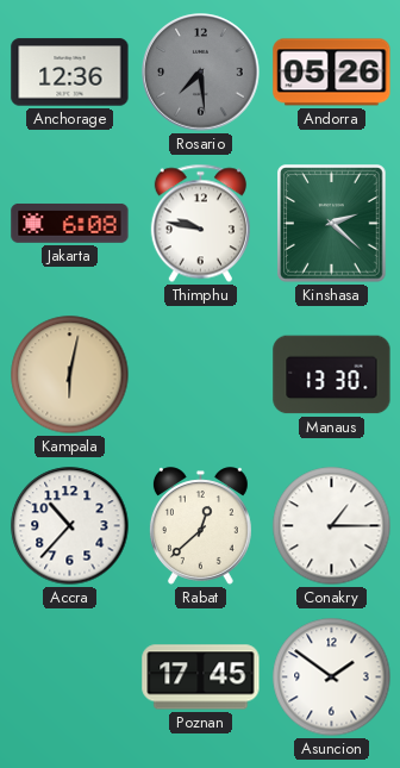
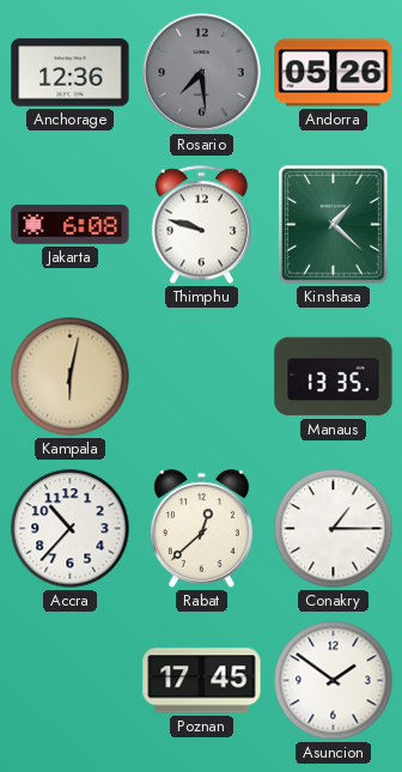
Thimphu: 9:47 -> 9:48 (201, 225)
Kinshasa: 2:22 -> 1:22 (334, 225)
Manaus: 13:30 -> 13:35 (334, 377)
